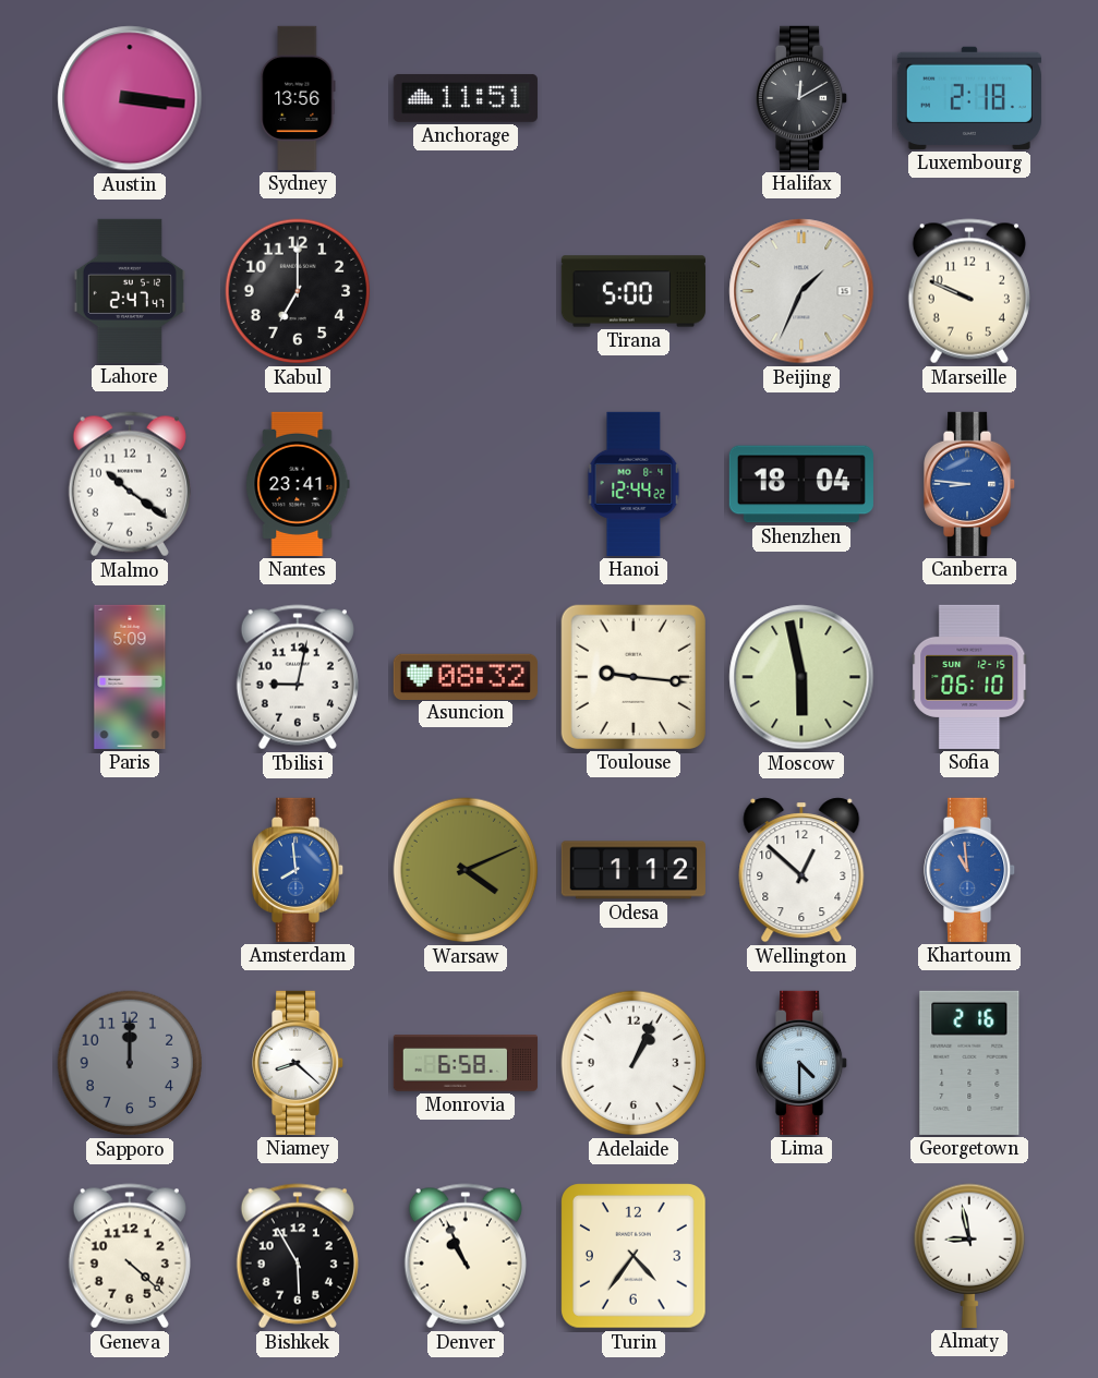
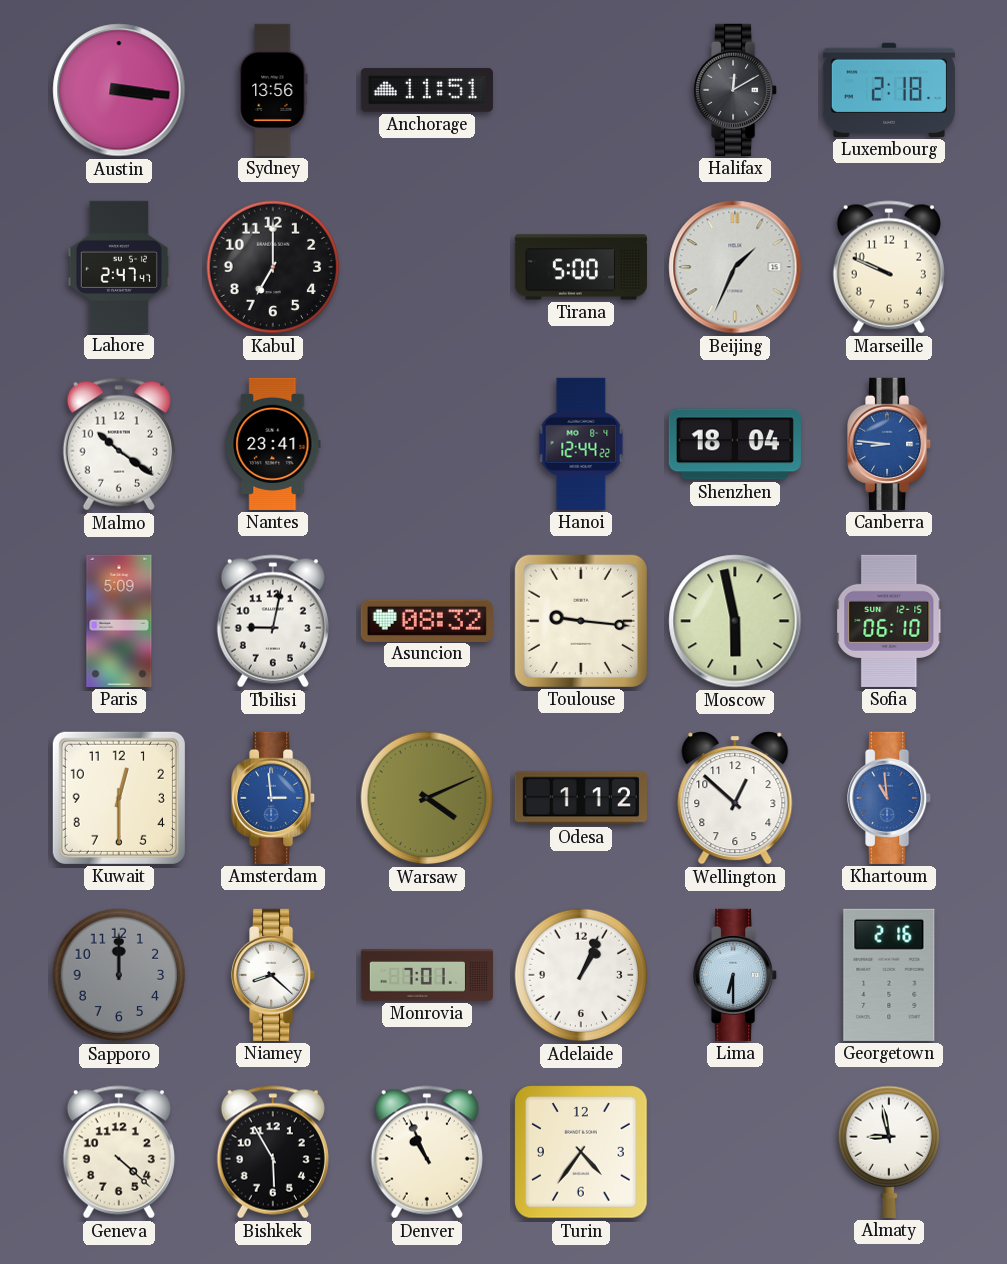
Kuwait: none -> 12:30 (119, 798)
Amsterdam: 7:59 -> 2:59 (274, 798)
Monrovia: 6:58 -> 7:01 (427, 975)
Lima: 4:30 -> 6:30 (736, 975)
